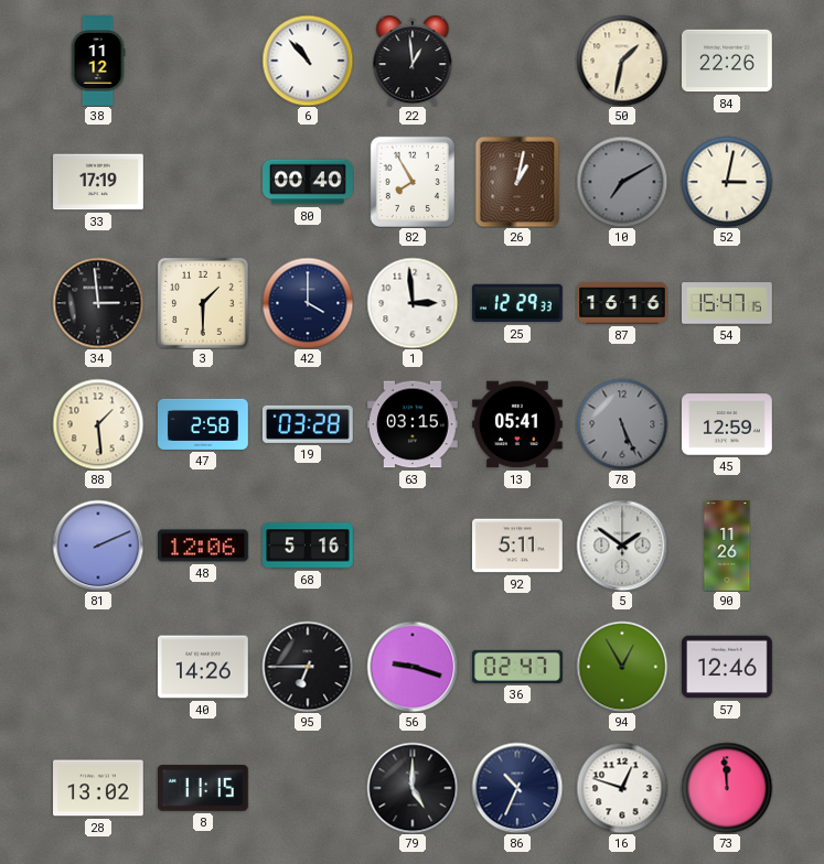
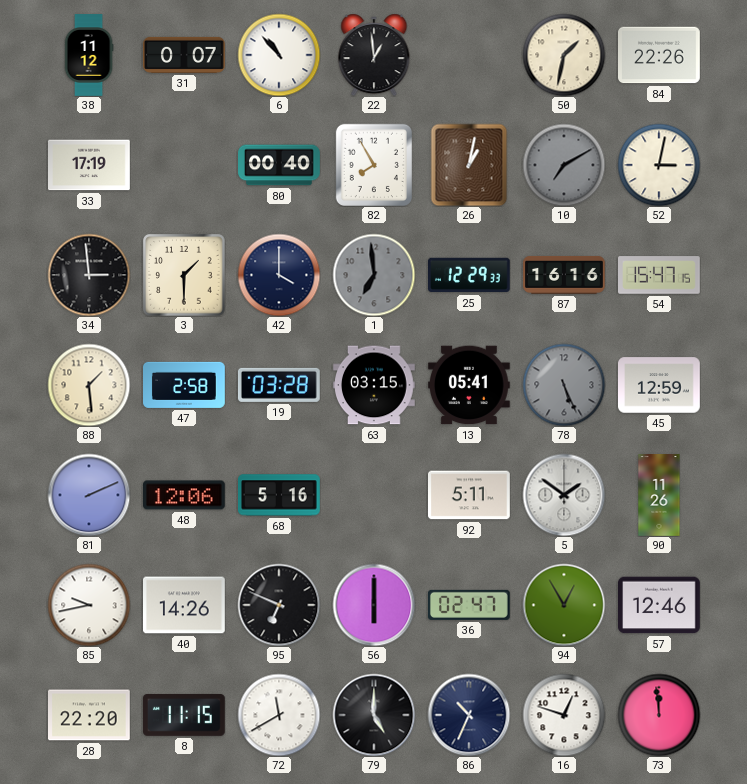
31: none -> 0:07 (184, 55)
1: 2:59 -> 6:59 (374, 275)
1 dial: white -> grey (374, 275)
85: none -> 9:43 (89, 605)
95: 6:45 -> 6:49 (279, 605)
56: 9:18 -> 6:00 (374, 605)
28: 13:02 -> 22:20 (90, 715)
72: none -> 11:40 (279, 715)
